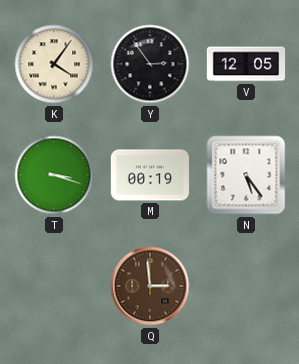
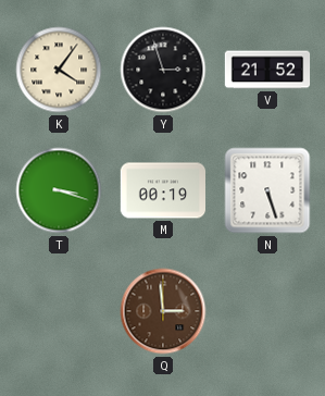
Y: 2:54 -> 2:57 (163, 70)
V: 12:05 -> 21:52 (267, 70)
N: 5:24 -> 5:27 (267, 190)
